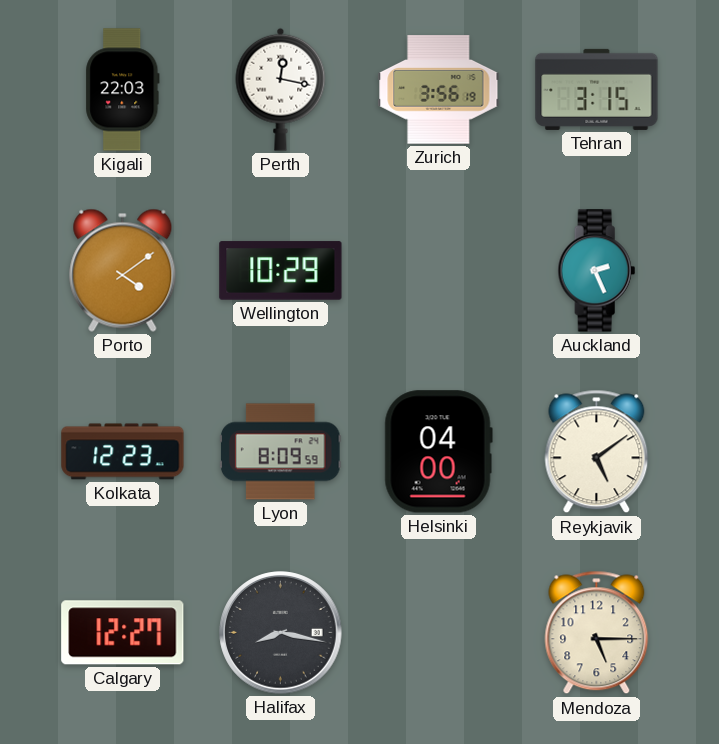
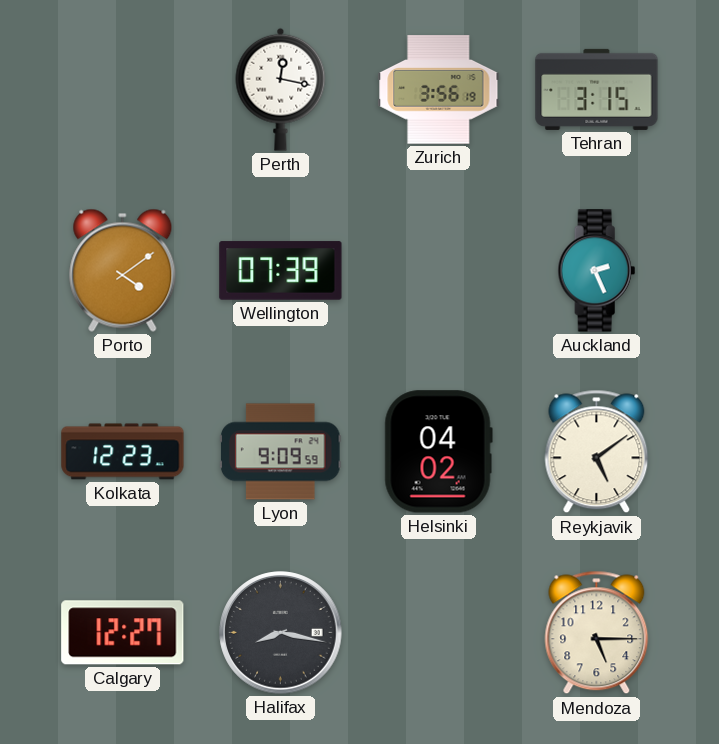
Kigali: 22:03 -> none (123, 90)
Wellington: 10:29 -> 07:39 (281, 271)
Lyon: 8:09 -> 9:09 (281, 452)
Helsinki: 04:00 -> 04:02 (438, 452)
